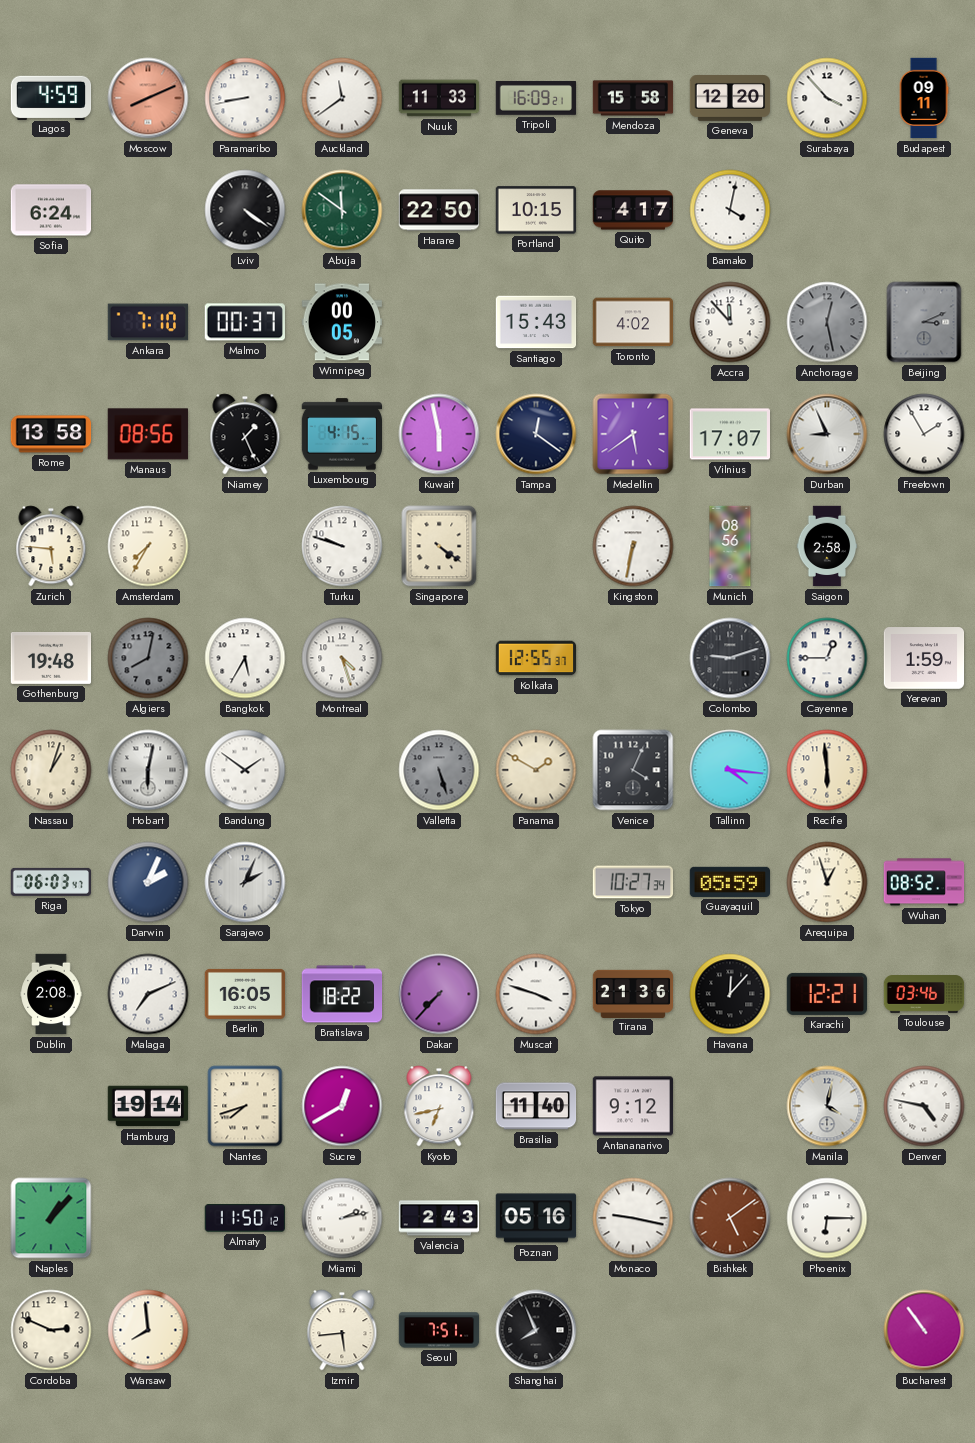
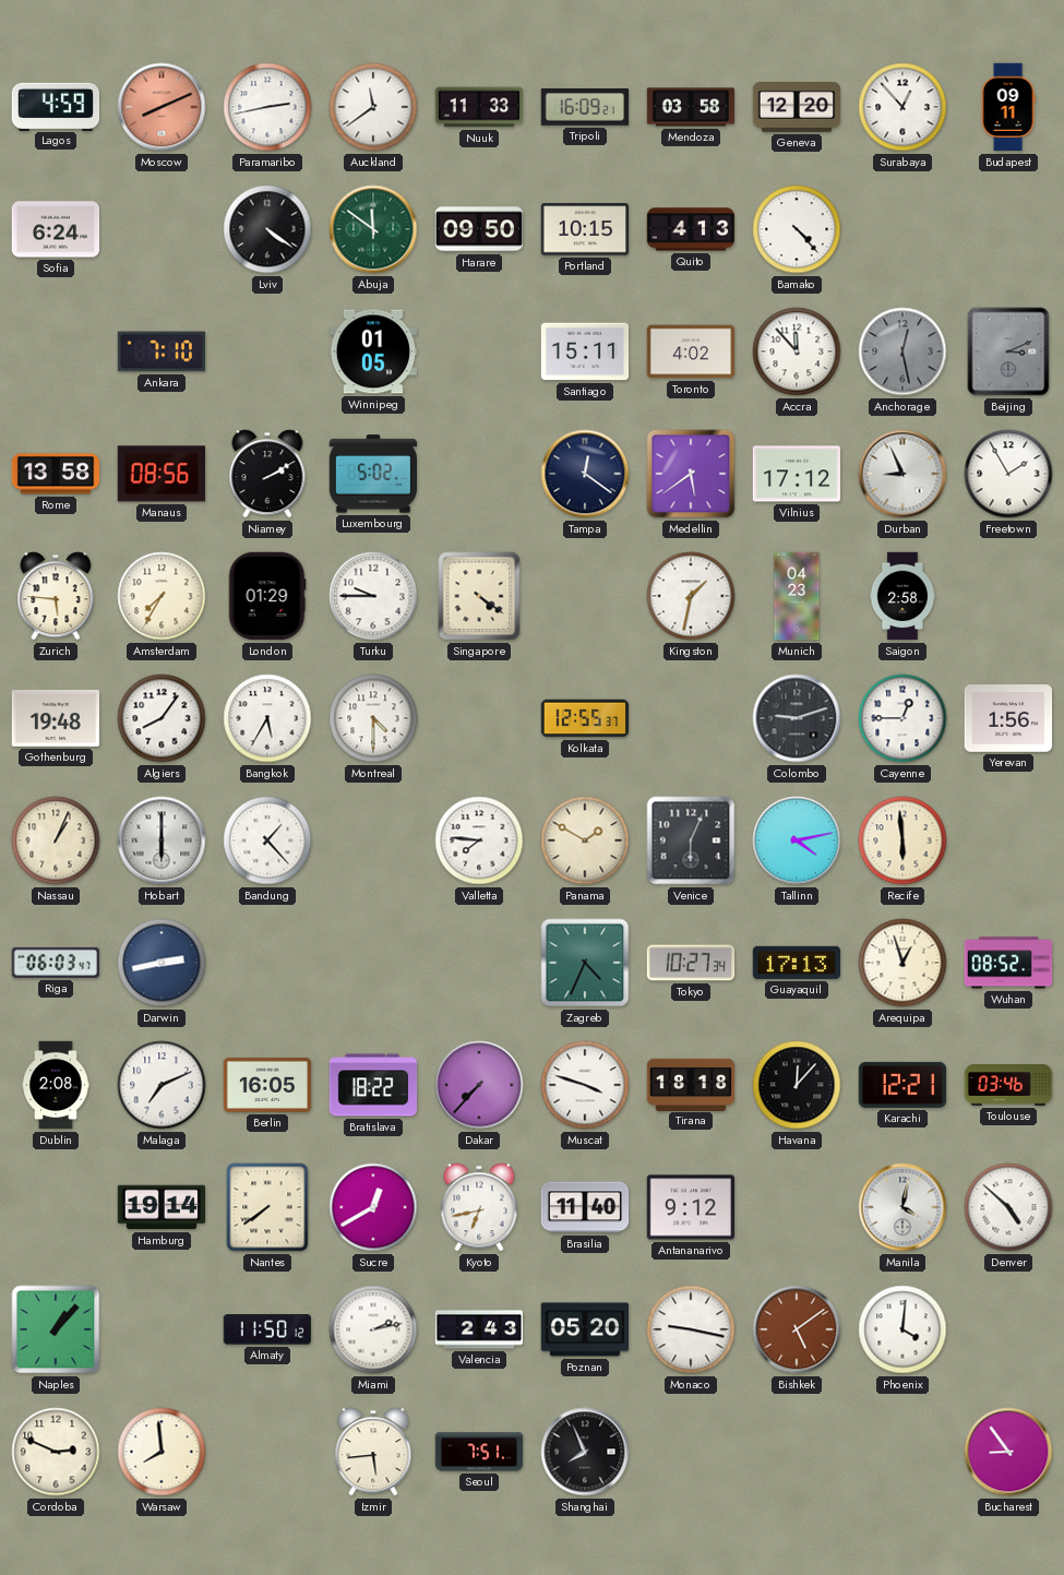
Paramaribo: 8:43 -> 2:43 (267, 107)
Mendoza: 15:58 -> 03:58 (691, 107)
Surabaya: 3:53 -> 12:53 (902, 107)
Harare: 22:50 -> 09:50 (479, 229)
Quito: 4:17 -> 4:13 (691, 229)
Bamako: 4:02 -> 4:23 (797, 229)
Malmo: 00:37 -> none (245, 322)
Winnipeg: 00:05 -> 01:05 (372, 351)
Santiago: 15:43 -> 15:11 (585, 351)
Niamey: 1:26 -> 2:10 (267, 474)
Luxembourg: 4:15 -> 5:02 (372, 474)
Kuwait: 5:58 -> none (439, 434)
Vilnius: 17:07 -> 17:12 (797, 474)
London: none -> 01:29 (267, 596)
Turku: 9:48 -> 9:45 (373, 596)
Kingston: 6:32 -> 1:32 (691, 596)
Munich: 08:56 -> 04:23 (797, 596)
Algiers: 8:02 -> 8:06 (162, 718)
Algiers dial: grey -> white (162, 718)
Montreal: 4:27 -> 4:30 (373, 718)
Yerevan: 1:59 -> 1:56 (1008, 718)
Nassau: 1:03 -> 1:04 (56, 840)
Hobart: 6:02 -> 6:00 (162, 840)
Bandung: 1:51 -> 1:23 (267, 840)
Valletta: 5:27 -> 7:46 (479, 840)
Valletta dial: grey -> white (479, 840)
Venice: 4:04 -> 6:04 (691, 840)
Tallinn: 4:16 -> 4:13 (797, 840)
Darwin: 2:04 -> 2:43 (162, 963)
Sarajevo: 2:04 -> none (245, 882)
Zagreb: none -> 4:34 (585, 963)
Guayaquil: 05:59 -> 17:13 (797, 963)
Tirana: 21:36 -> 18:18 (691, 1084)
Nantes: 7:42 -> 7:39 (267, 1207)
Denver: 4:47 -> 4:52 (1008, 1207)
Poznan: 05:16 -> 05:20 (585, 1329)
Phoenix: 6:15 -> 4:01 (902, 1329)
Bucharest: 10:54 -> 8:54 (1008, 1452)
